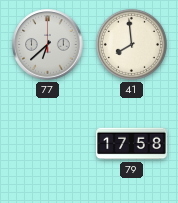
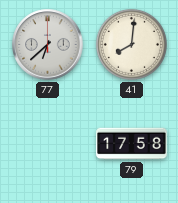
41: 7:59 -> 8:01 (131, 44)
